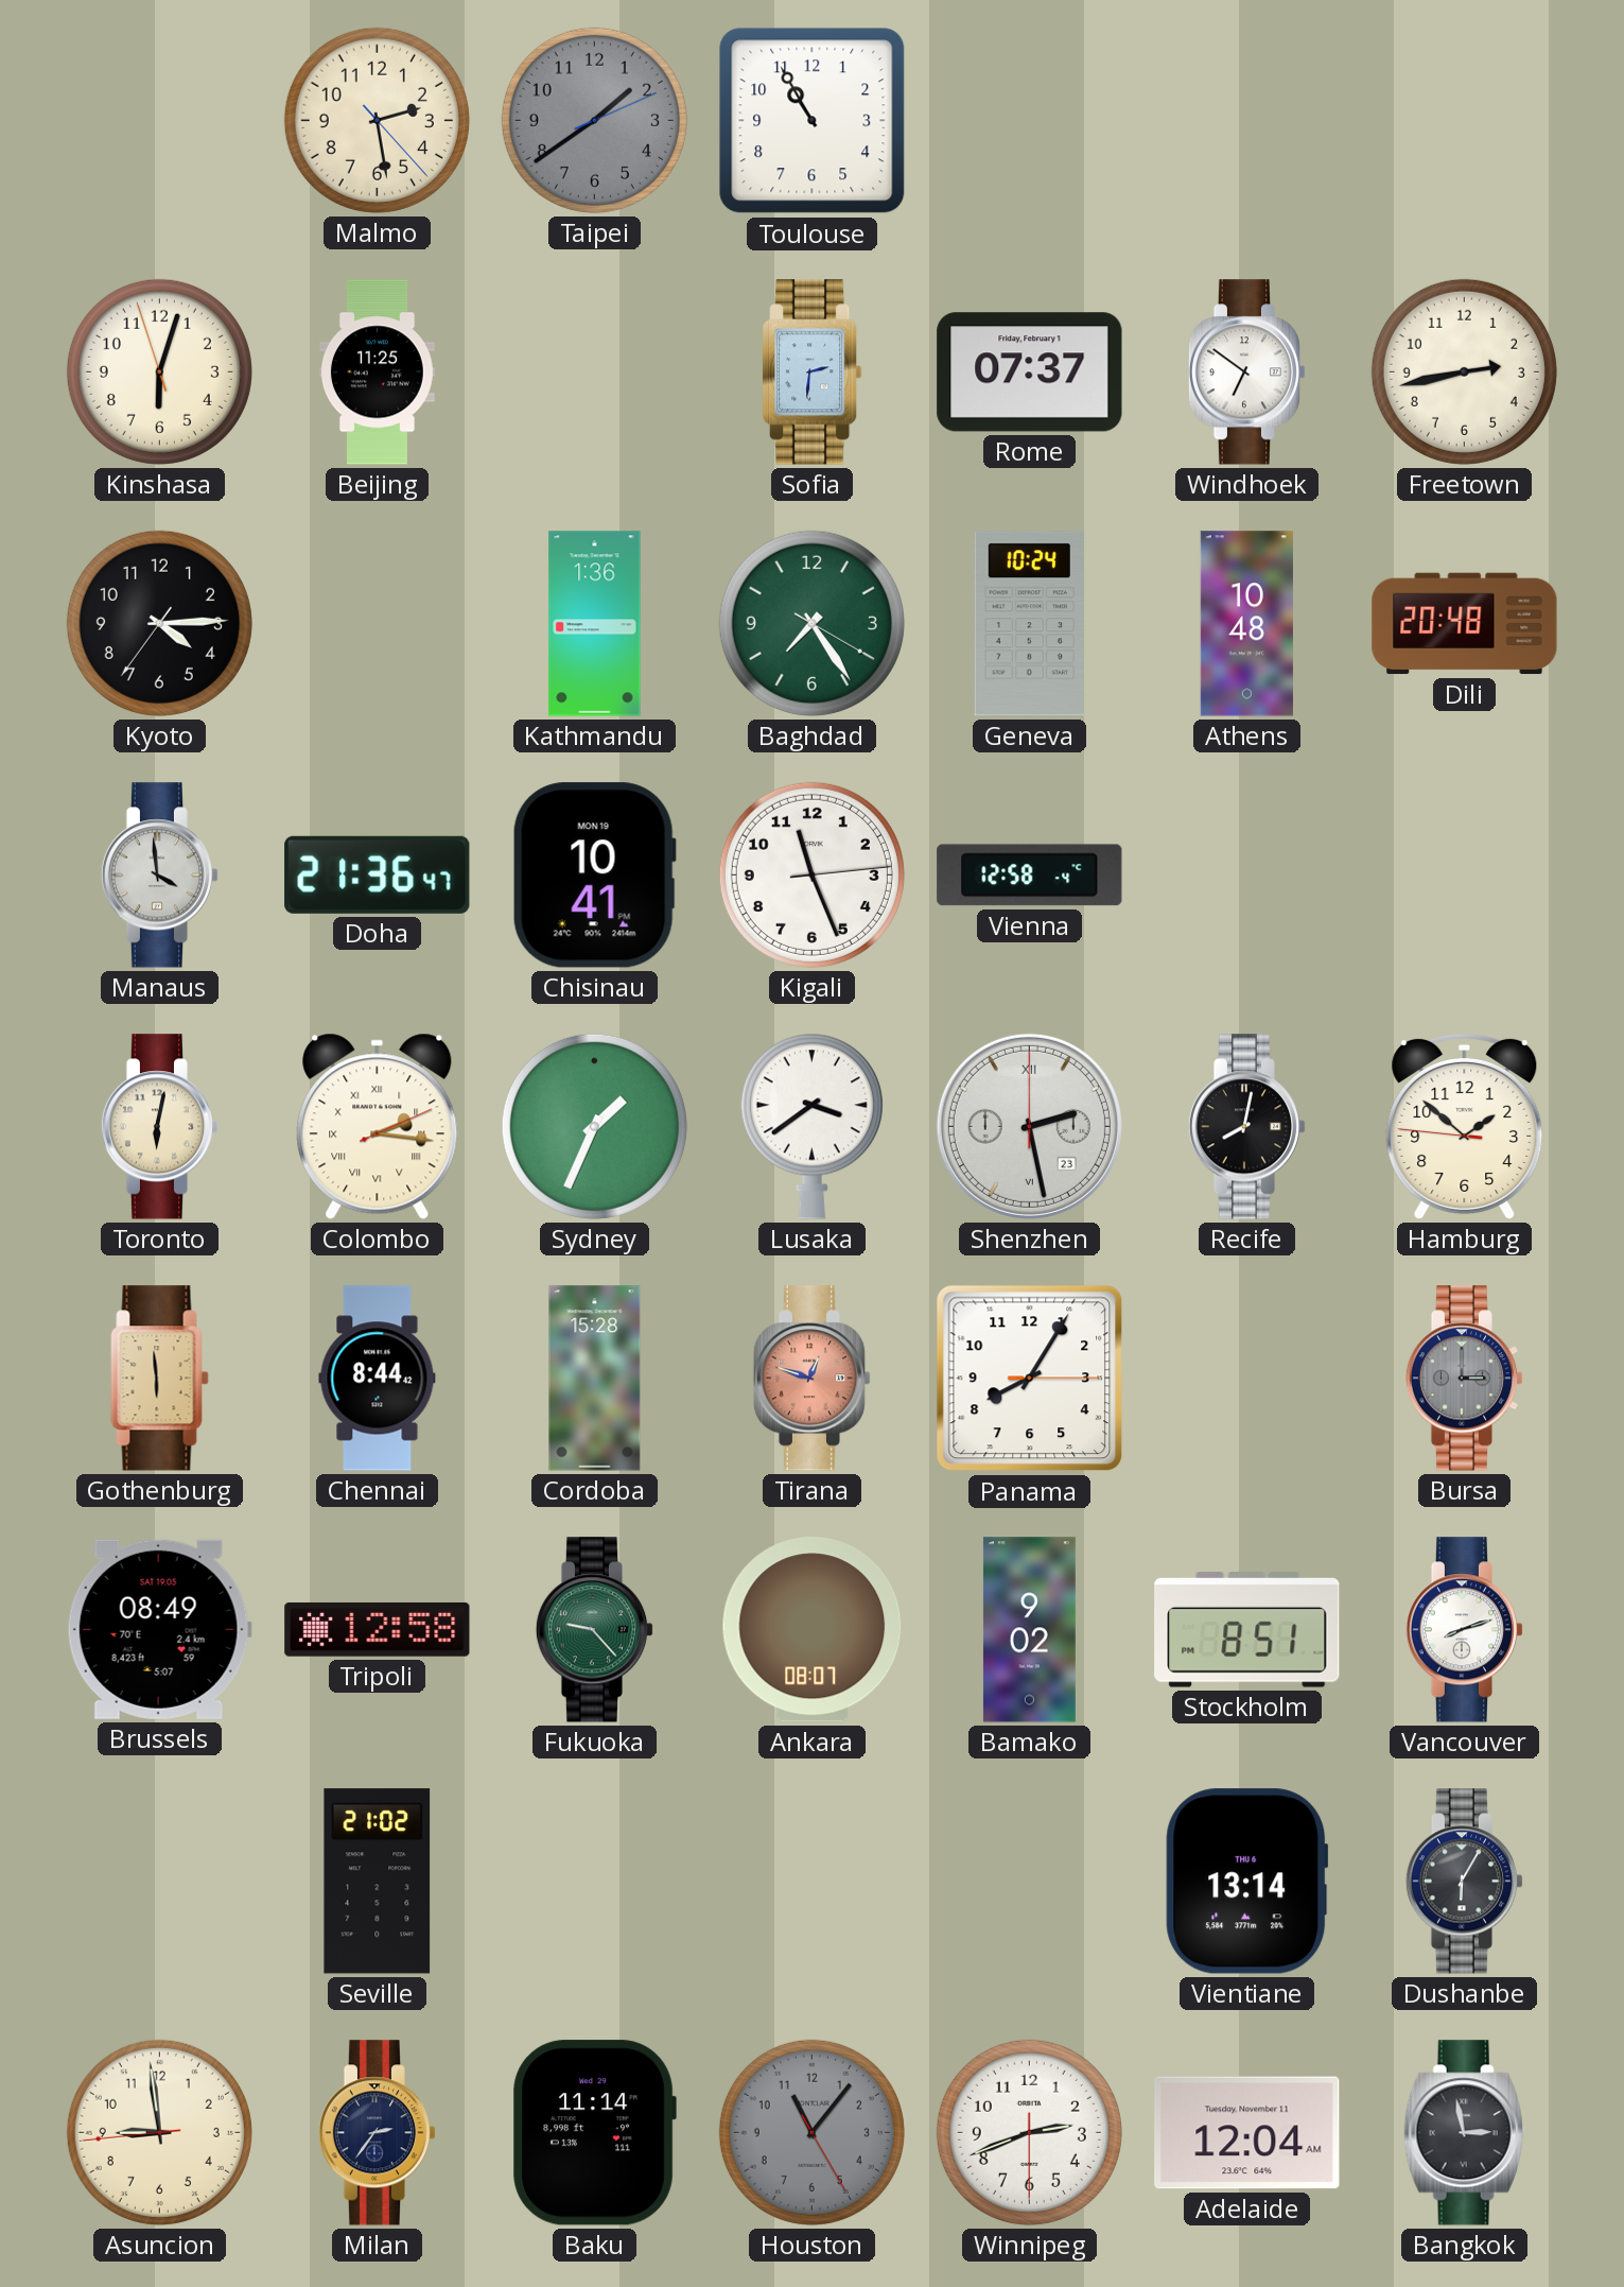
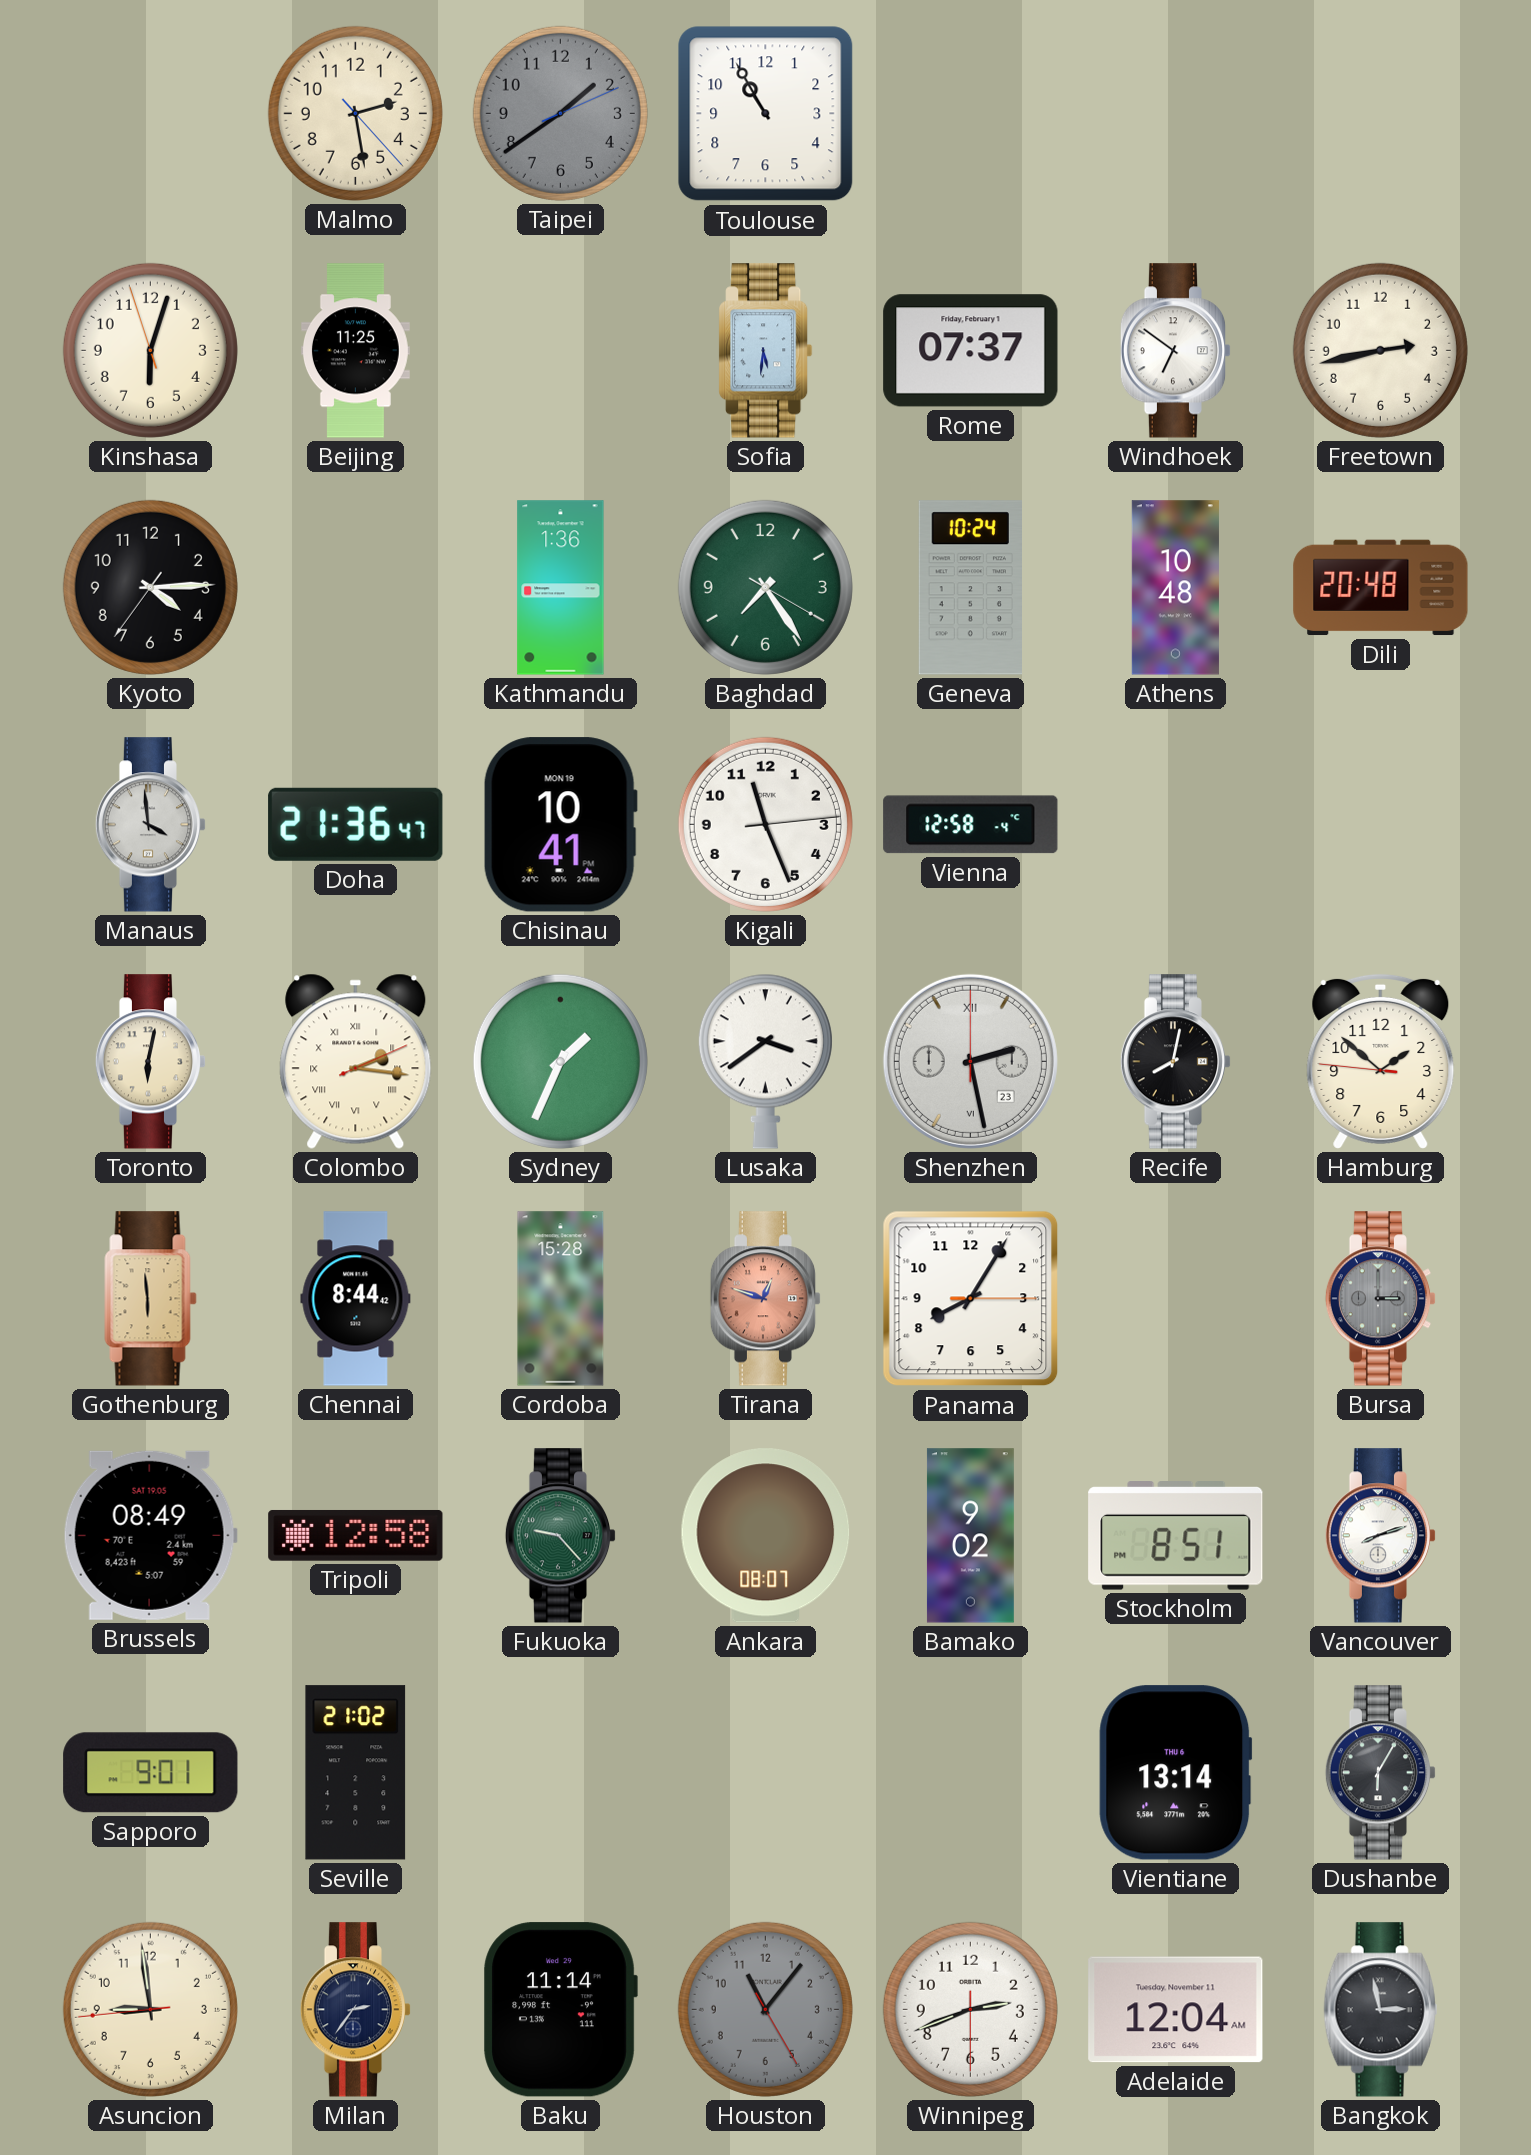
Sofia: 2:31 -> 5:31 (766, 351)
Sapporo: none -> 9:01 (151, 1773)
